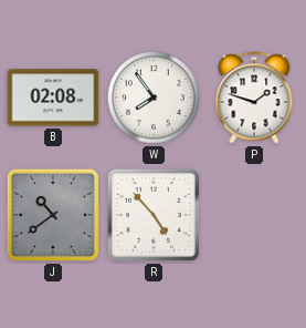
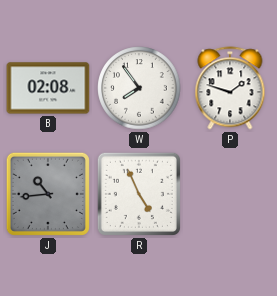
J: 10:39 -> 10:44 (48, 194)
R: 4:53 -> 4:56 (139, 194)
